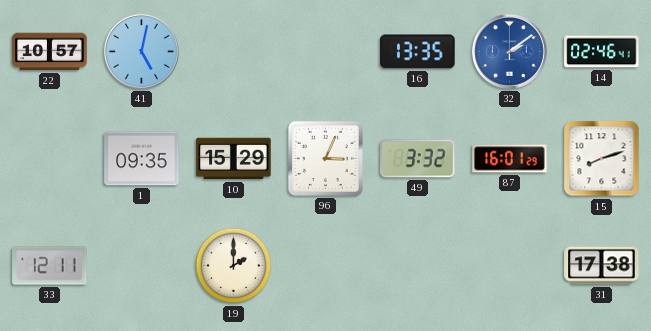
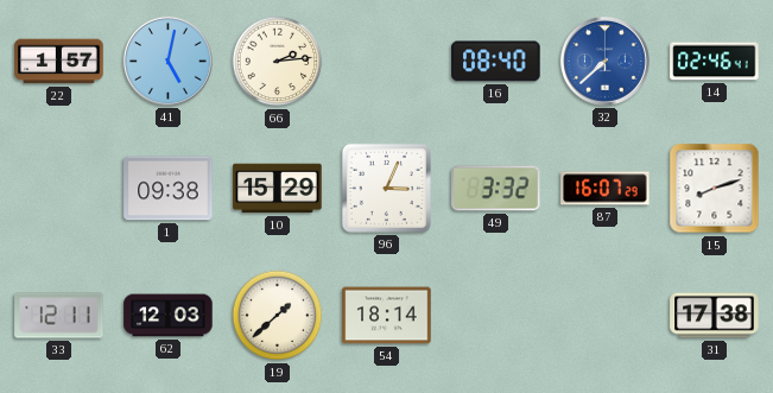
22: 10:57 -> 1:57 (59, 62)
66: none -> 2:14 (278, 62)
16: 13:35 -> 08:40 (496, 62)
32: 2:09 -> 7:38 (604, 61)
1: 09:35 -> 09:38 (169, 189)
87: 16:01 -> 16:07 (606, 189)
62: none -> 12:03 (169, 316)
19: 2:00 -> 1:38 (278, 316)
54: none -> 18:14 (387, 316)
